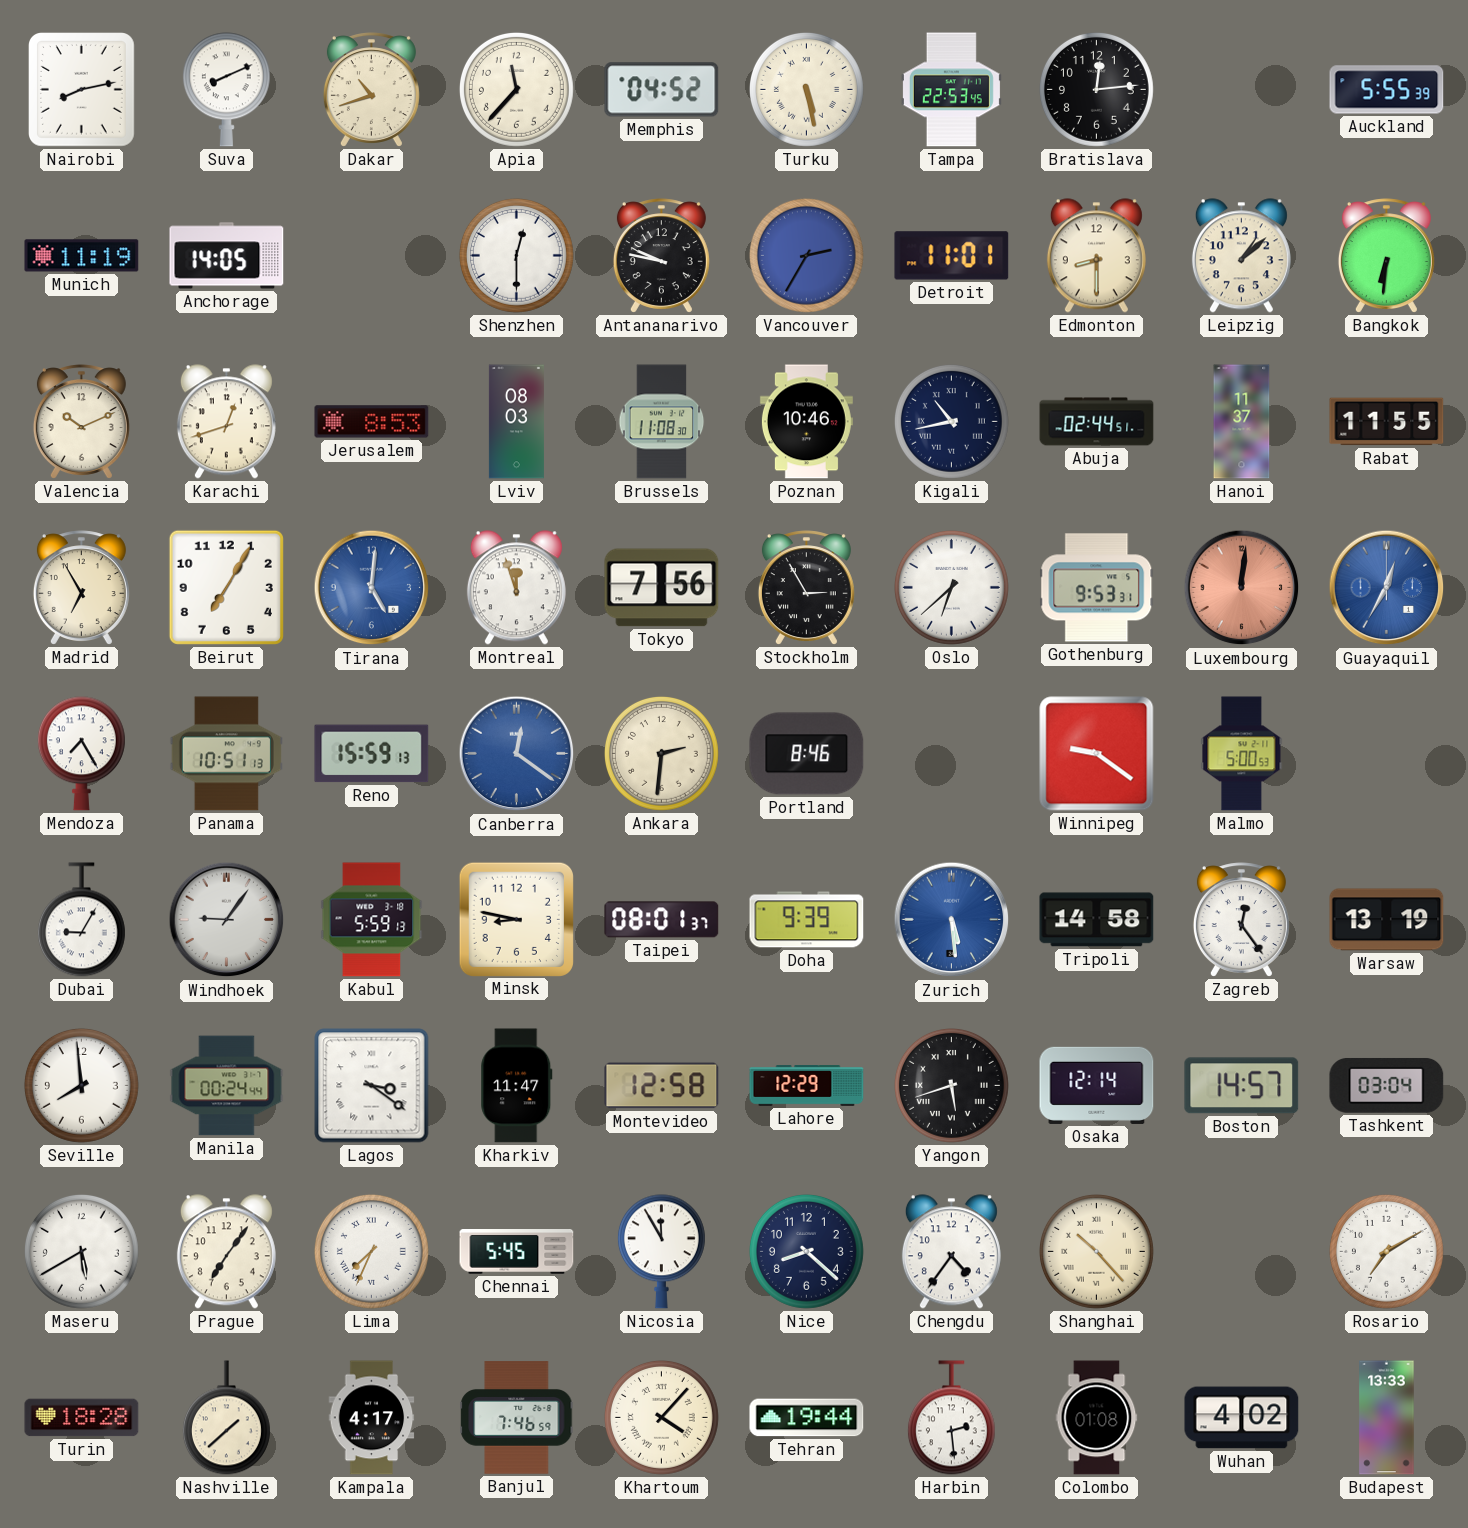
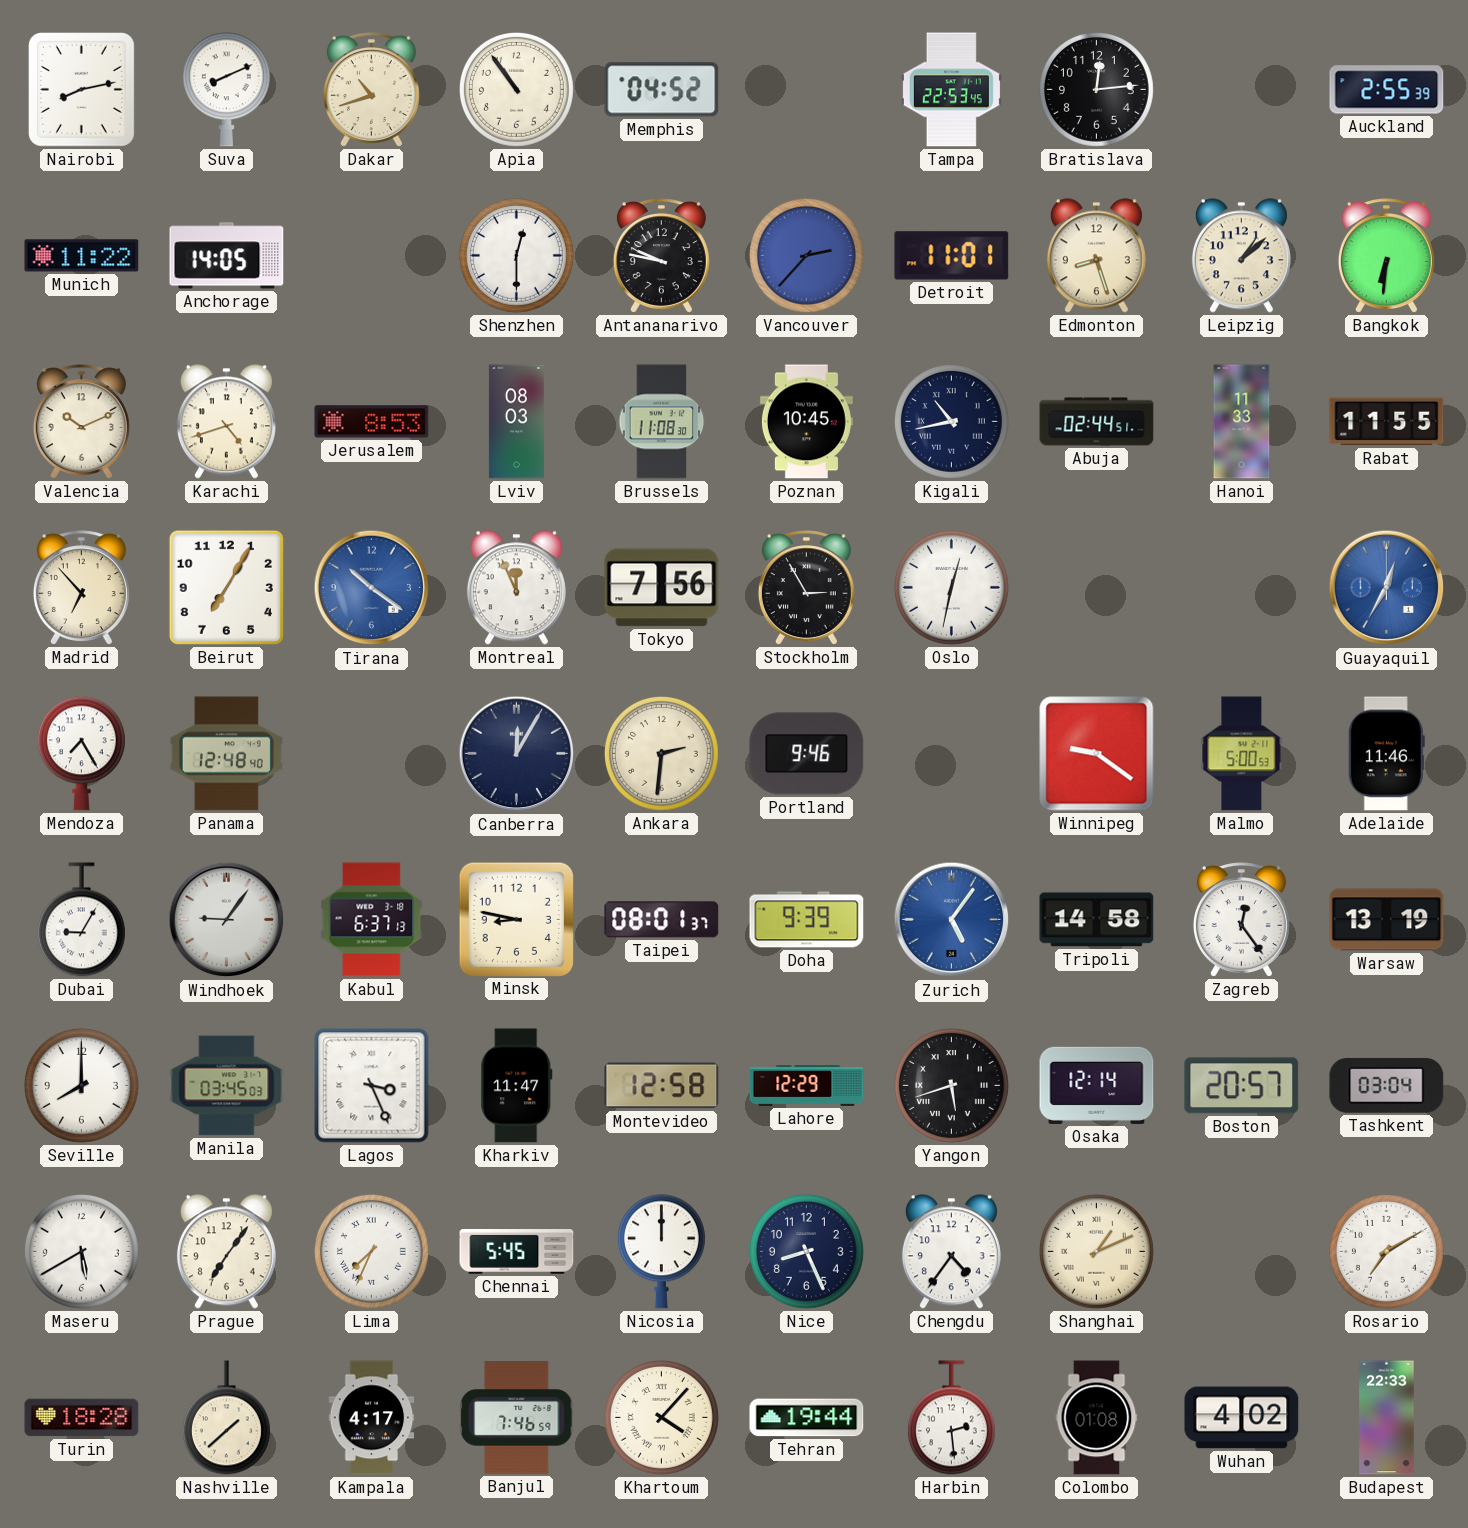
Apia: 11:37 -> 10:54 (516, 89)
Turku: 5:28 -> none (806, 89)
Auckland: 5:55 -> 2:55 (1387, 90)
Munich: 11:19 -> 11:22 (82, 256)
Vancouver: 2:35 -> 2:37 (806, 255)
Edmonton: 8:30 -> 8:27 (1096, 256)
Karachi: 12:42 -> 4:42 (226, 422)
Poznan: 10:46 -> 10:45 (806, 422)
Hanoi: 11:37 -> 11:33 (1242, 422)
Madrid: 6:55 -> 6:53 (81, 588)
Tirana: 5:01 -> 10:21 (372, 588)
Montreal: 11:57 -> 11:56 (516, 588)
Oslo: 6:38 -> 12:32 (951, 587)
Gothenburg: 9:53 -> none (1097, 588)
Luxembourg: 12:01 -> none (1242, 588)
Panama: 10:51 -> 12:48 (226, 754)
Reno: 15:59 -> none (372, 754)
Canberra: 12:21 -> 12:05 (517, 754)
Canberra dial: blue -> navy (517, 754)
Portland: 8:46 -> 9:46 (807, 754)
Adelaide: none -> 11:46 (1386, 754)
Kabul: 5:59 -> 6:37 (372, 920)
Zurich: 5:29 -> 5:06 (952, 920)
Seville: 7:59 -> 8:00 (81, 1085)
Manila: 00:24 -> 03:45 (227, 1086)
Lagos: 3:21 -> 3:26 (372, 1086)
Boston: 14:57 -> 20:57 (1242, 1086)
Nicosia: 11:55 -> 12:00 (661, 1252)
Nice: 8:22 -> 8:26 (806, 1251)
Shanghai: 10:23 -> 1:11 (1096, 1251)
Budapest: 13:33 -> 22:33 (1387, 1418)
